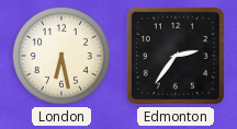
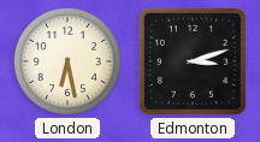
Edmonton: 2:36 -> 3:12 (193, 61)
